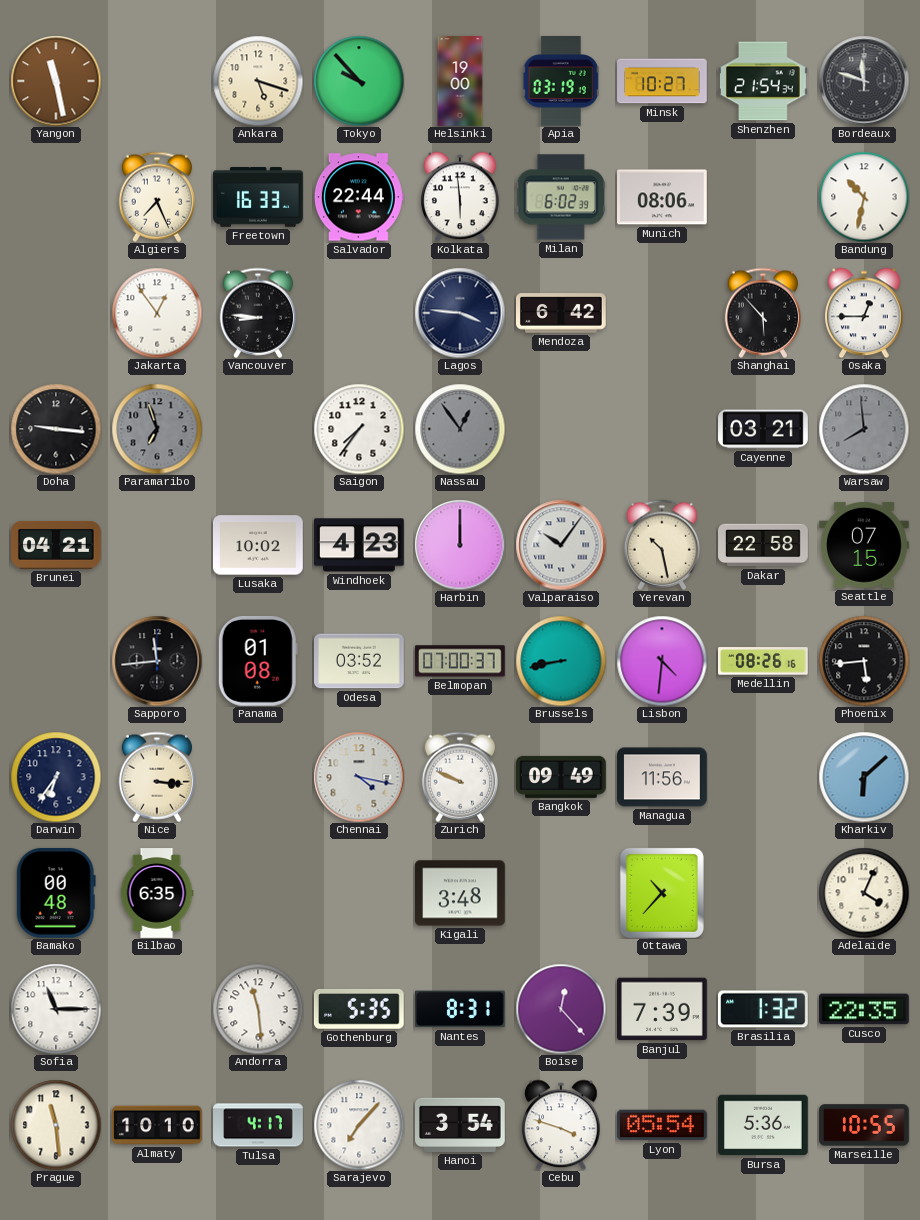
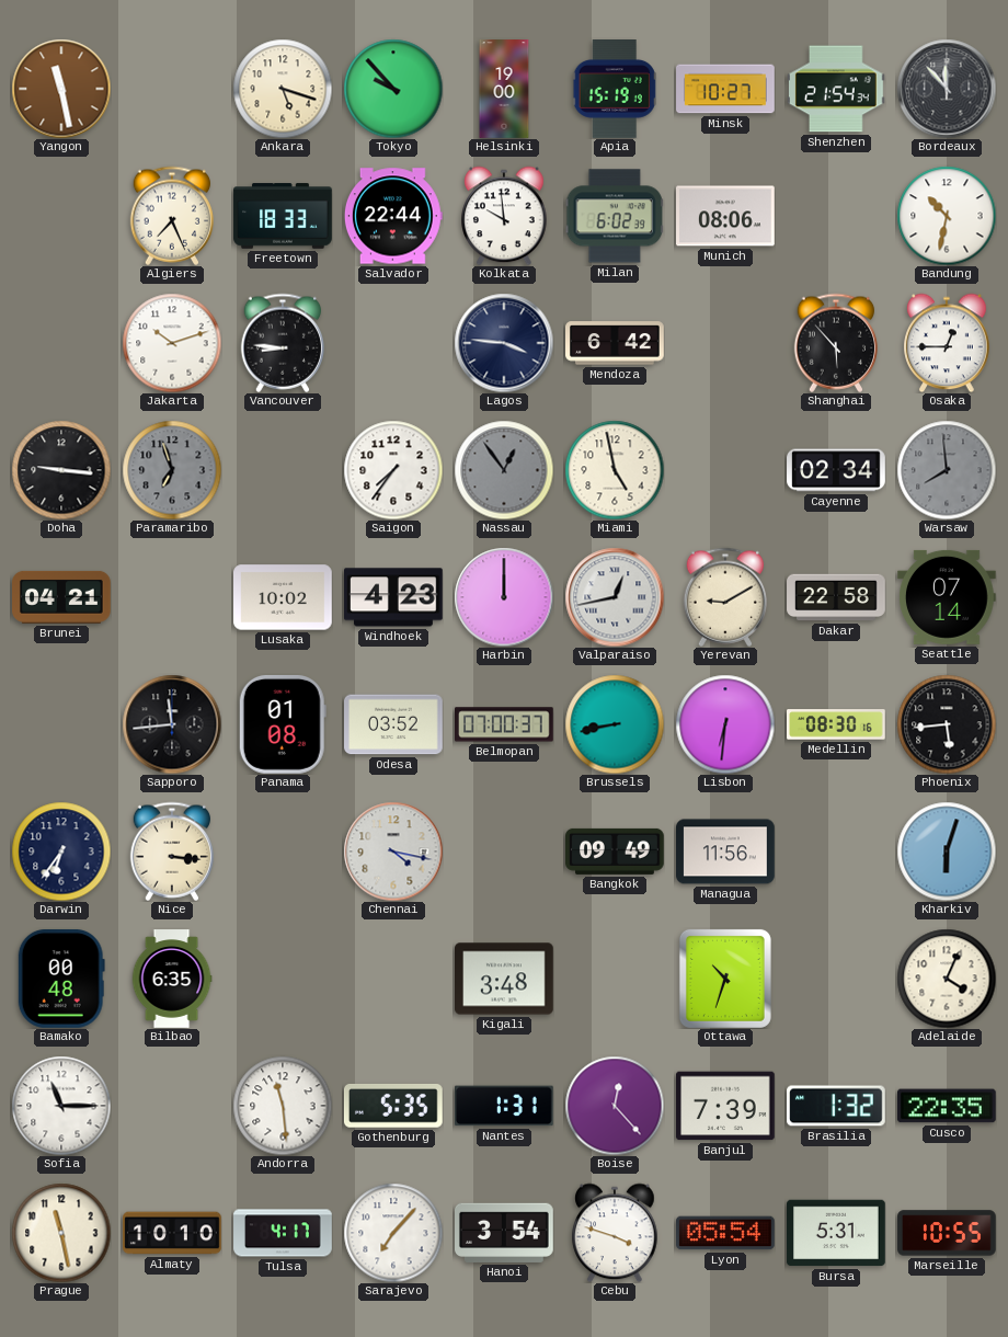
Apia: 03:19 -> 15:19 (615, 90)
Bordeaux: 11:48 -> 11:53 (947, 89)
Freetown: 16:33 -> 18:33 (283, 216)
Kolkata: 5:59 -> 9:59 (504, 216)
Jakarta: 12:54 -> 10:12 (172, 343)
Miami: none -> 4:58 (615, 470)
Cayenne: 03:21 -> 02:34 (836, 470)
Valparaiso: 10:06 -> 12:43 (615, 597)
Yerevan: 10:28 -> 9:10 (724, 597)
Seattle: 07:15 -> 07:14 (948, 597)
Lisbon: 4:31 -> 6:31 (725, 724)
Medellin: 08:26 -> 08:30 (837, 724)
Zurich: 9:49 -> none (459, 777)
Kharkiv: 6:08 -> 6:03 (947, 852)
Ottawa: 10:37 -> 10:33 (725, 979)
Nantes: 8:31 -> 1:31 (504, 1106)
Prague: 11:29 -> 11:28 (61, 1233)
Bursa: 5:36 -> 5:31 (837, 1233)
